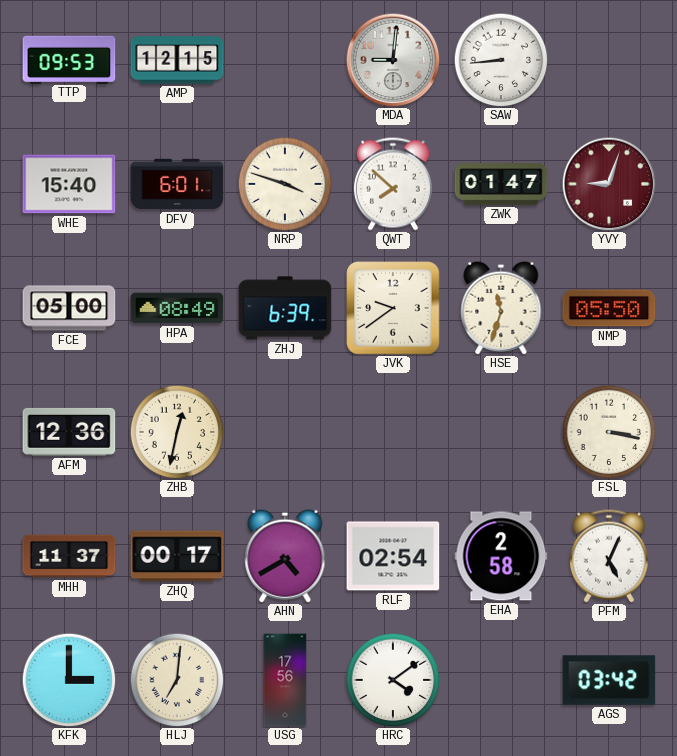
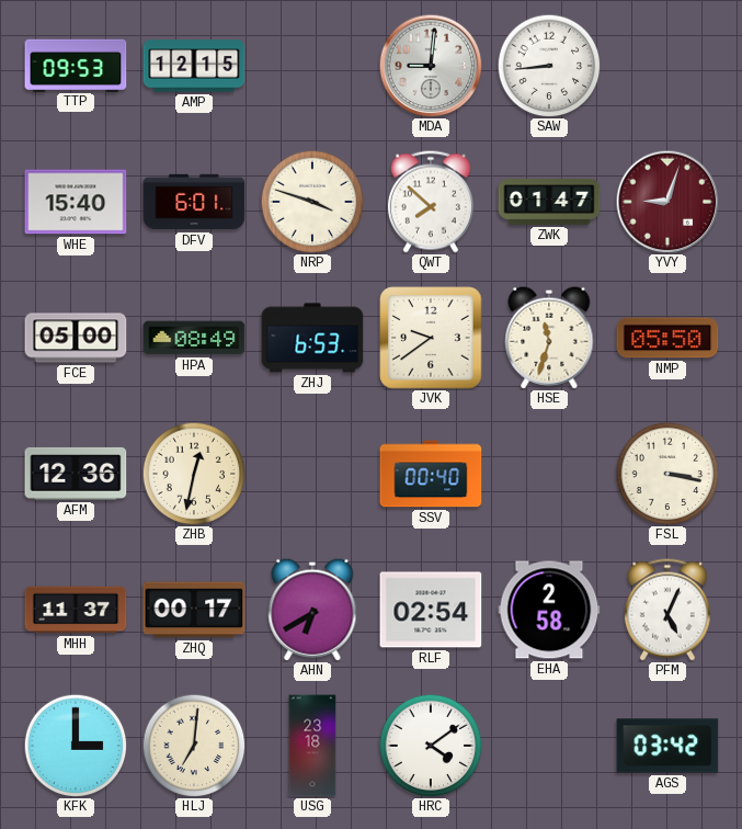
ZHJ: 6:39 -> 6:53 (312, 338)
SSV: none -> 00:40 (431, 474)
AHN: 4:40 -> 6:40 (312, 610)
USG: 17:56 -> 23:18 (312, 746)
